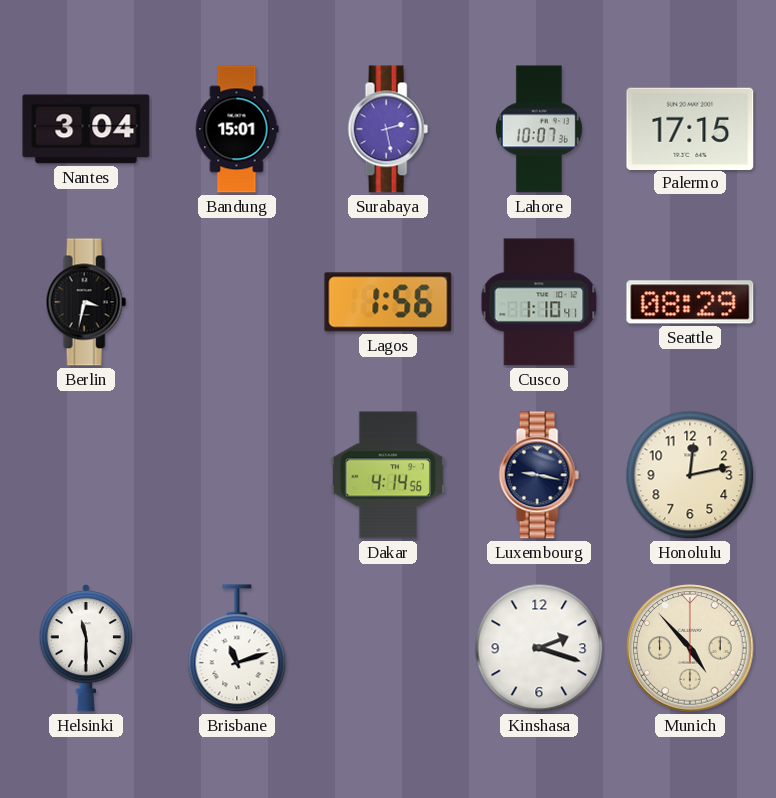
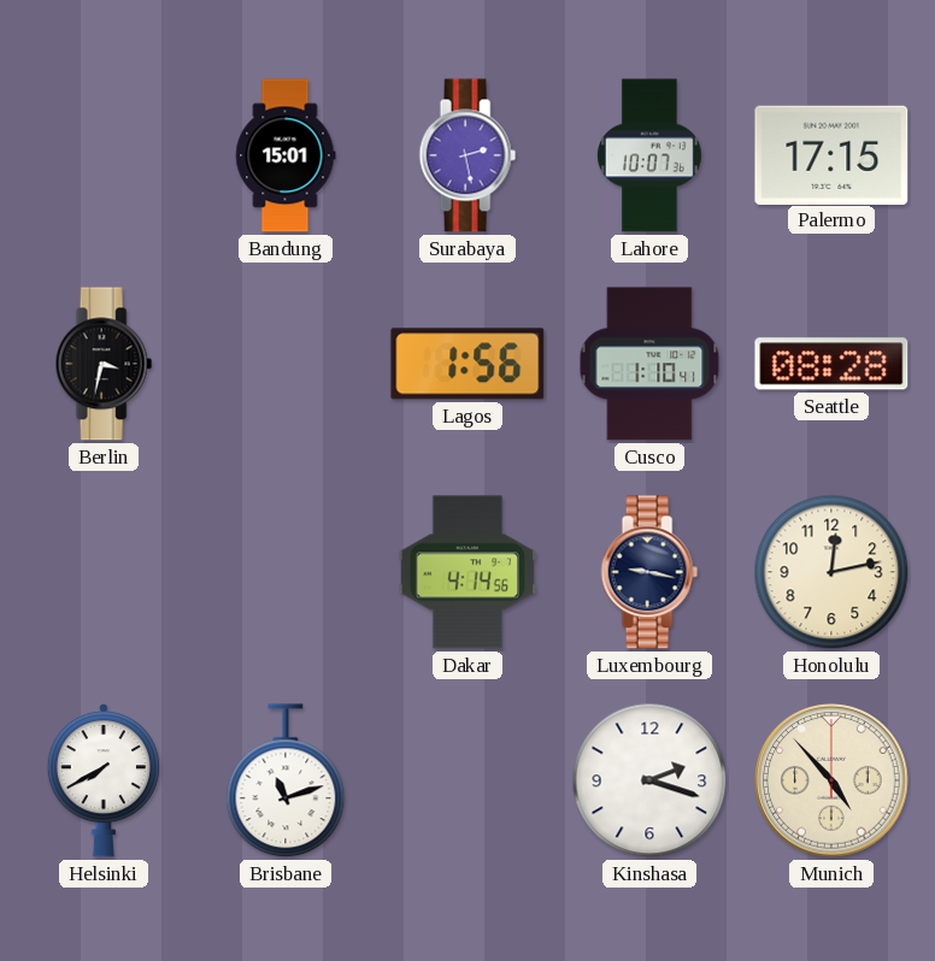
Nantes: 3:04 -> none (86, 129)
Seattle: 08:29 -> 08:28 (831, 364)
Helsinki: 11:30 -> 7:40 (102, 780)
